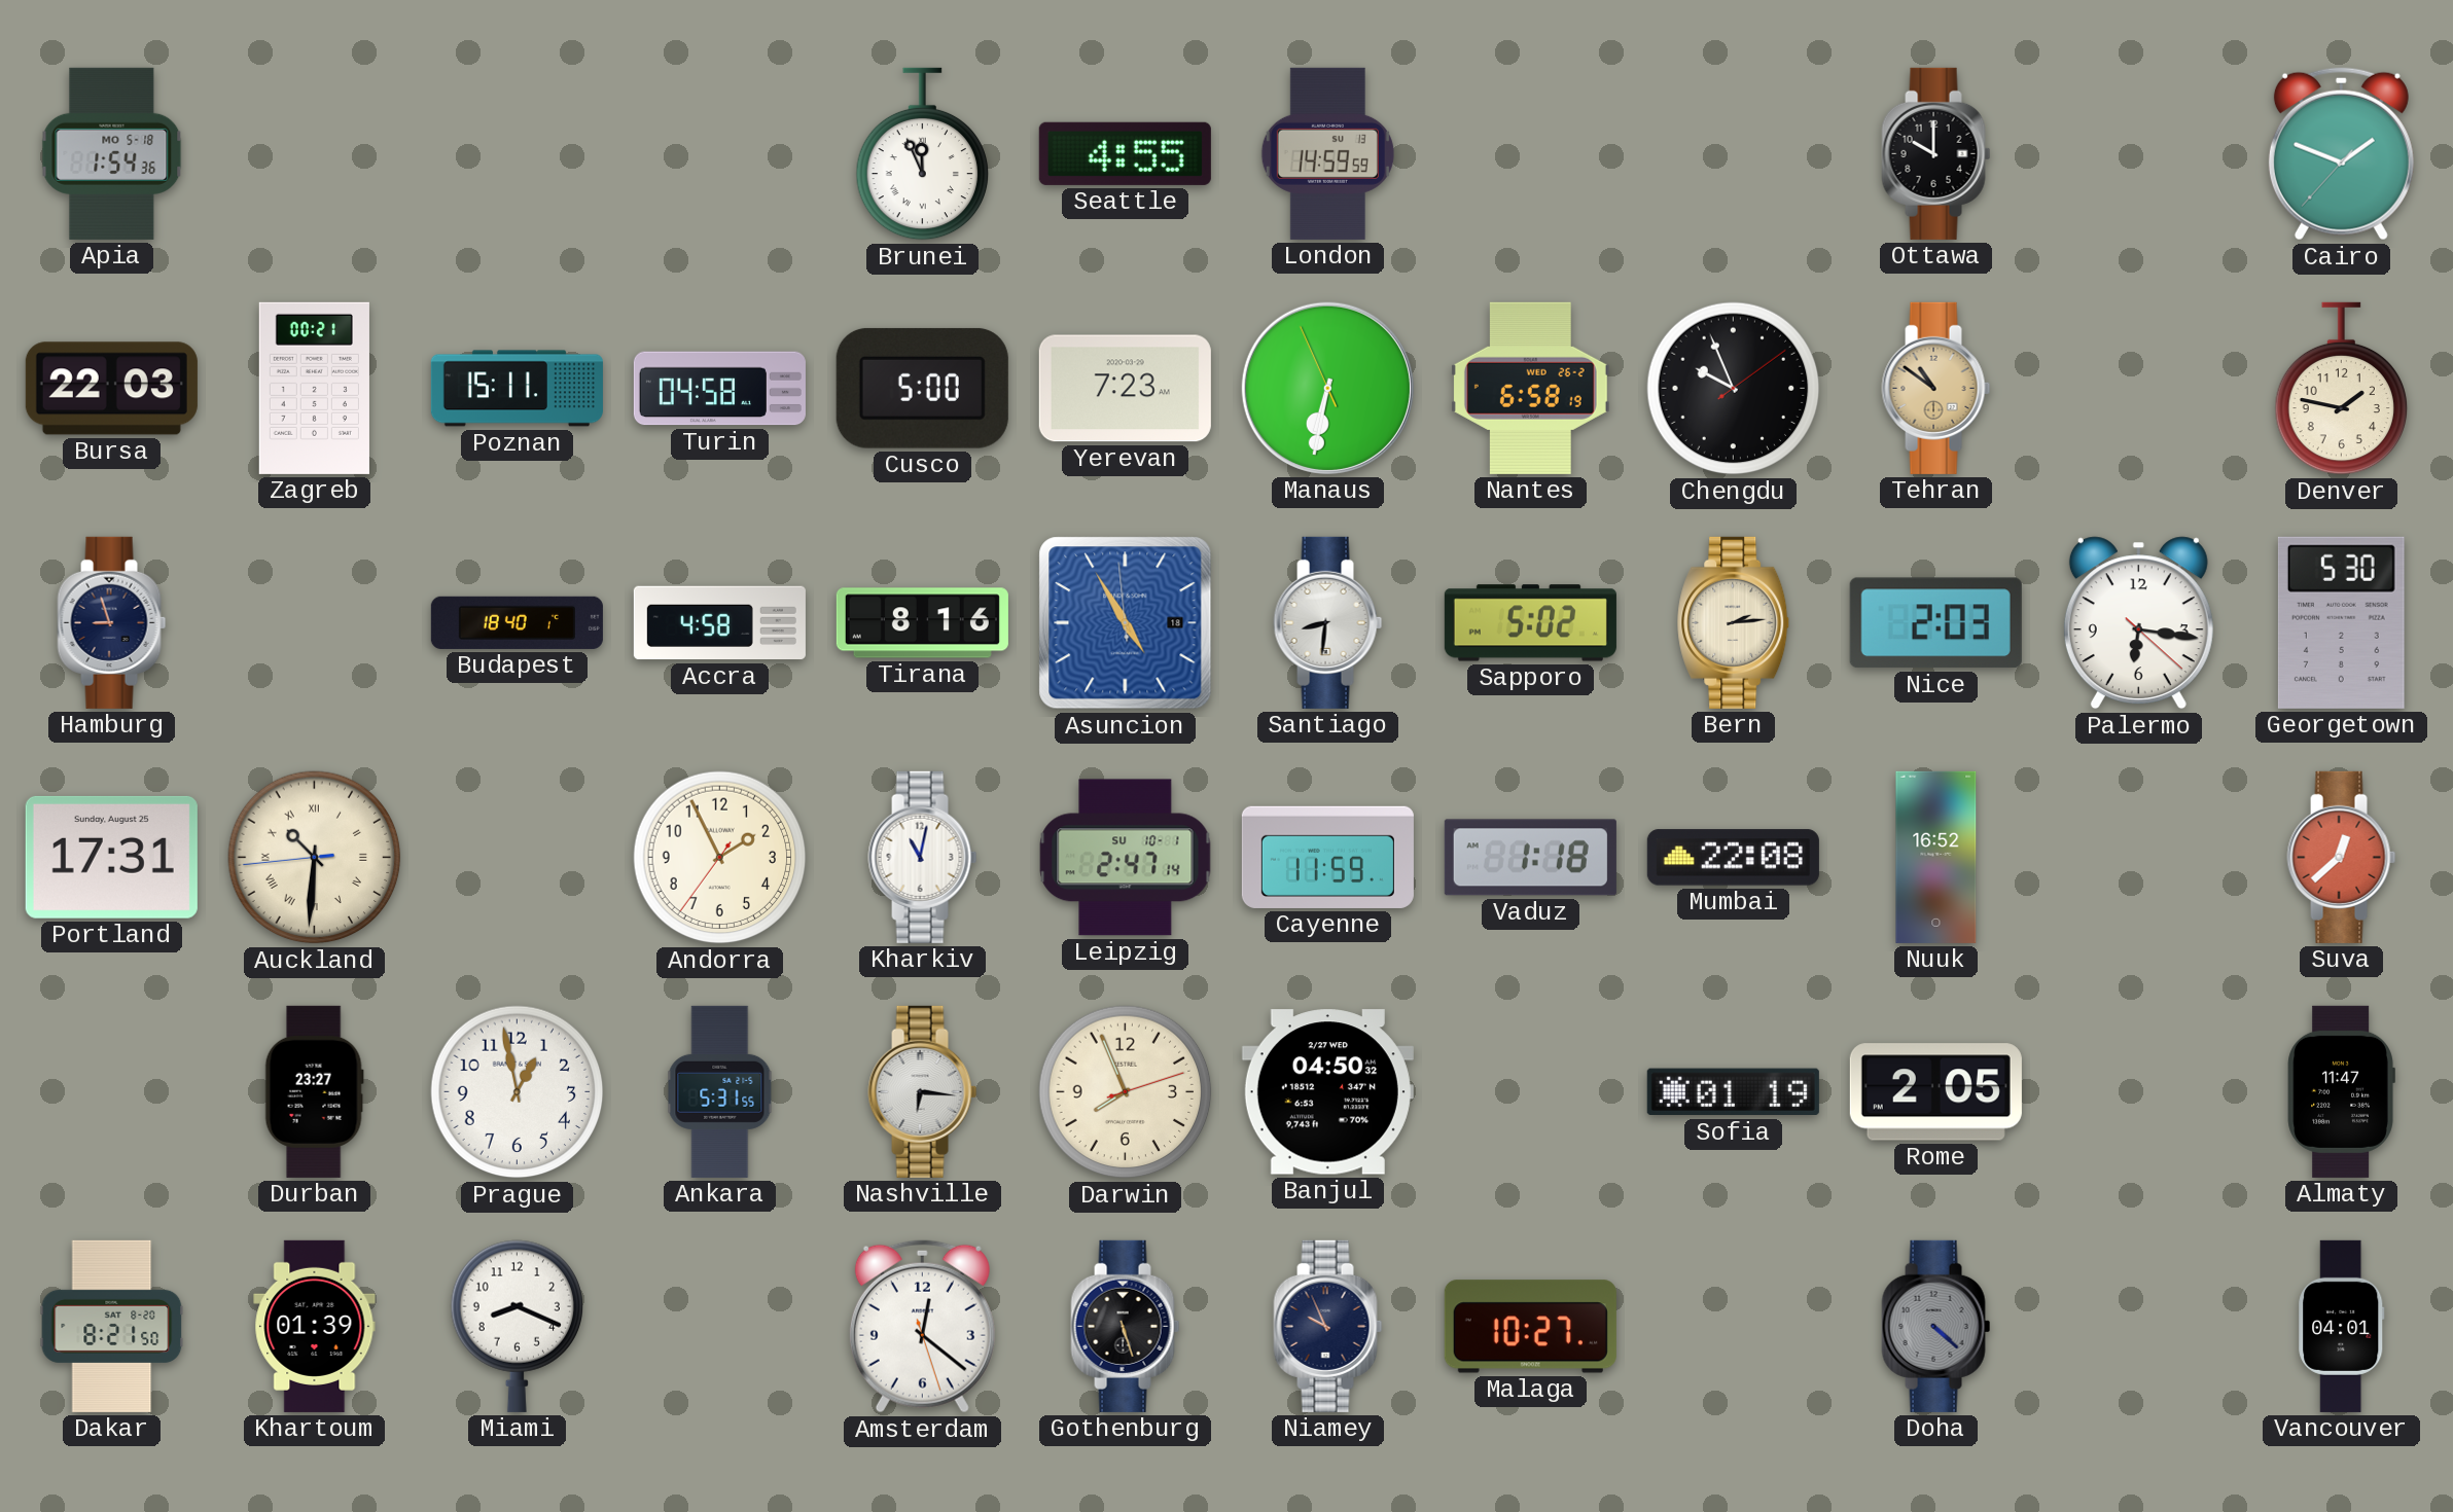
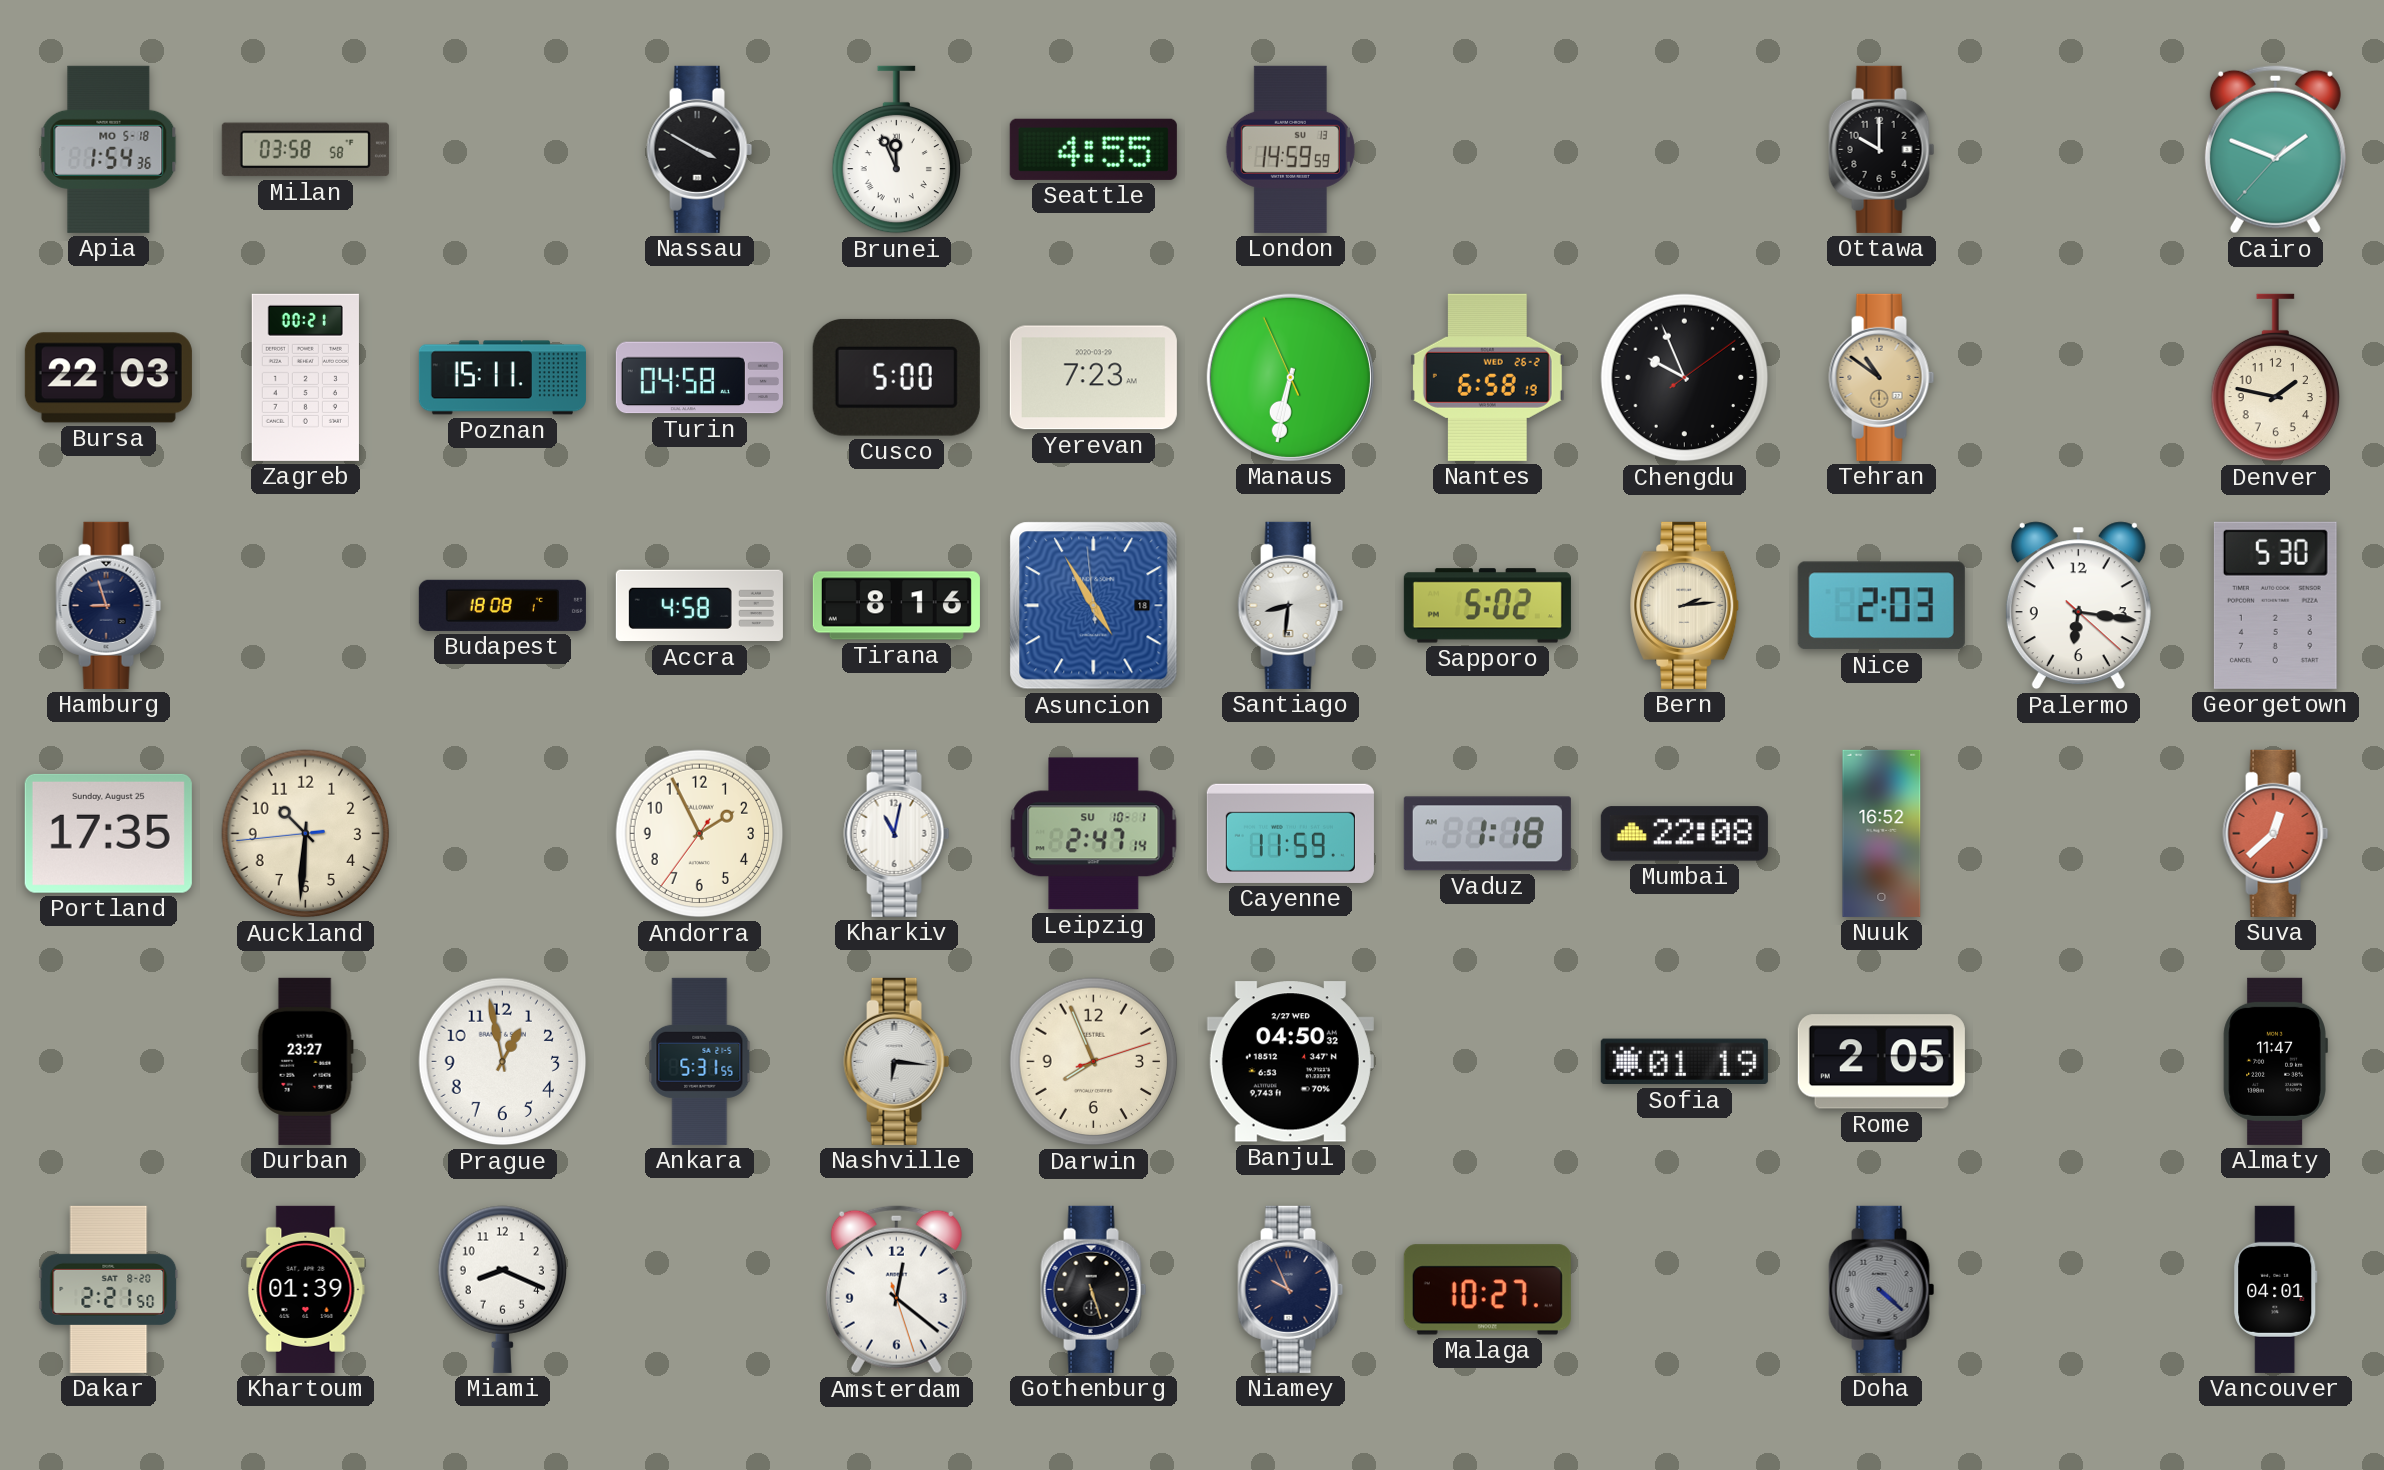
Milan: none -> 03:58 (305, 150)
Nassau: none -> 3:50 (700, 149)
Budapest: 18:40 -> 18:08 (502, 605)
Portland: 17:31 -> 17:35 (108, 833)
Auckland numerals: Roman -> Arabic (306, 834)
Dakar: 8:21 -> 2:21 (109, 1289)
